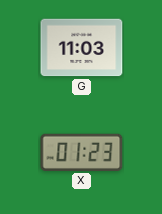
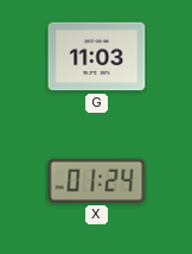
X: 01:23 -> 01:24 (97, 180)
